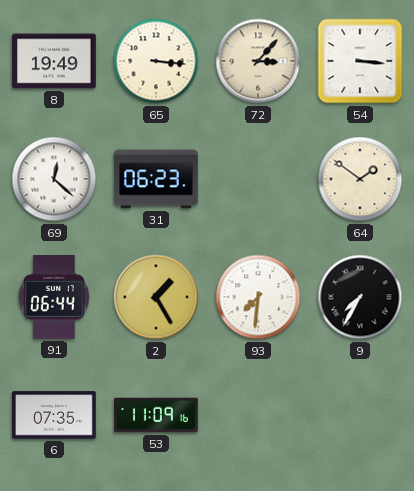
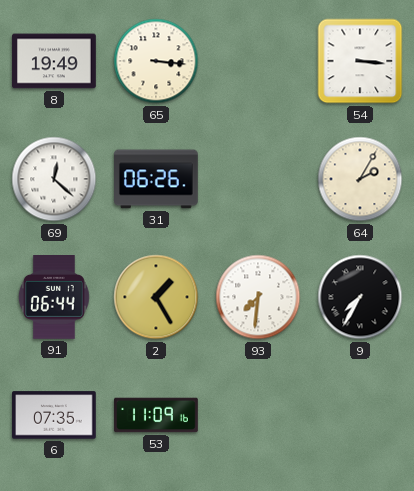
72: 3:07 -> none (258, 61)
31: 06:23 -> 06:26 (157, 179)
64: 1:51 -> 2:05 (360, 179)
